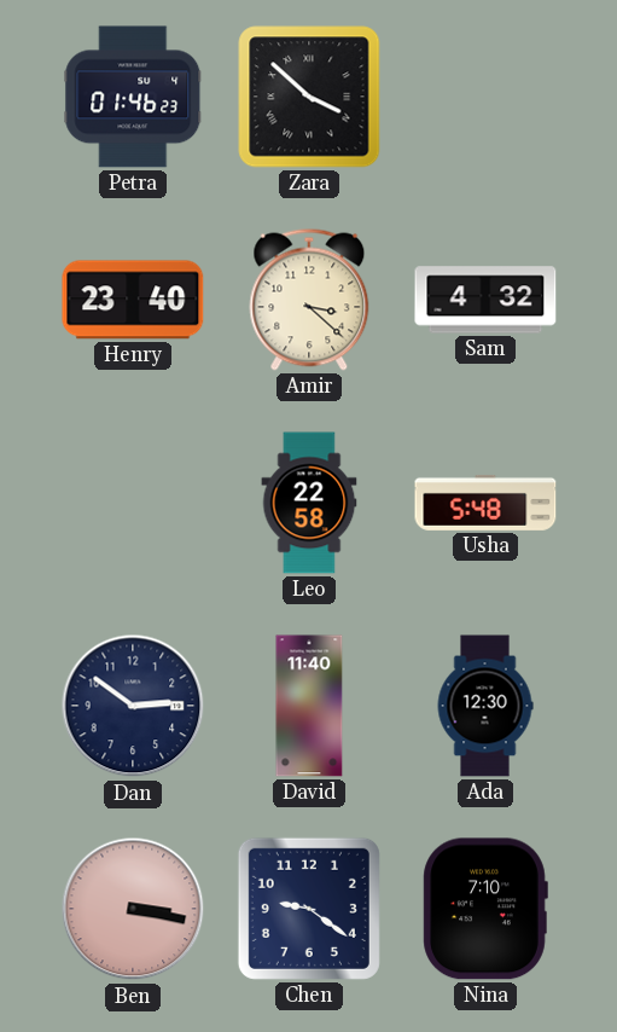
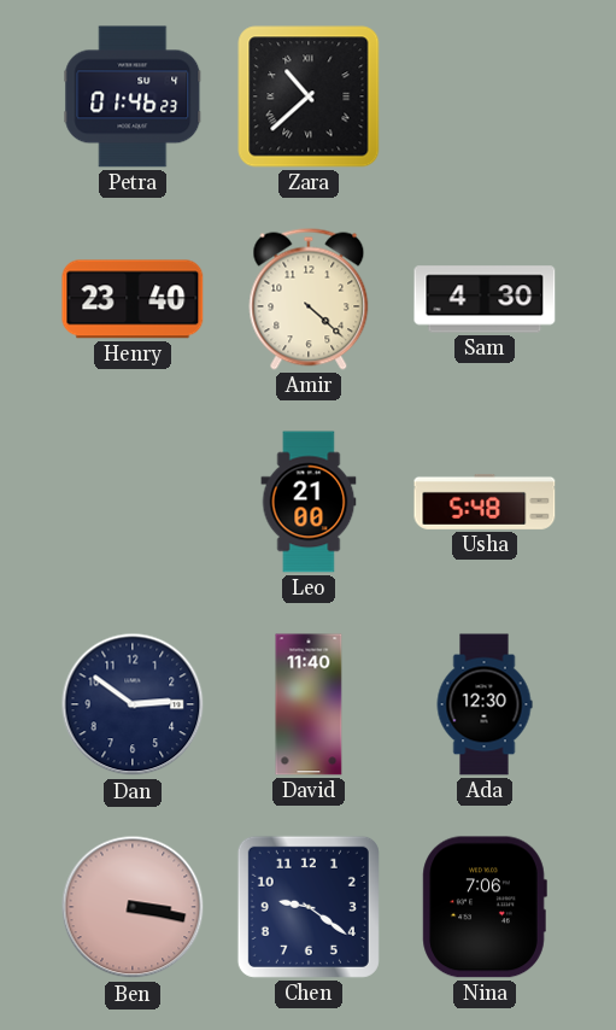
Zara: 3:52 -> 10:38 (309, 96)
Amir: 3:22 -> 4:22 (309, 299)
Sam: 4:32 -> 4:30 (485, 299)
Leo: 22:58 -> 21:00 (309, 502)
Nina: 7:10 -> 7:06 (485, 907)
